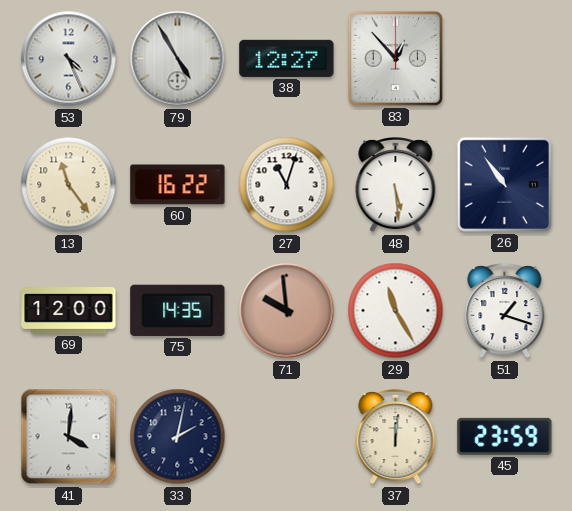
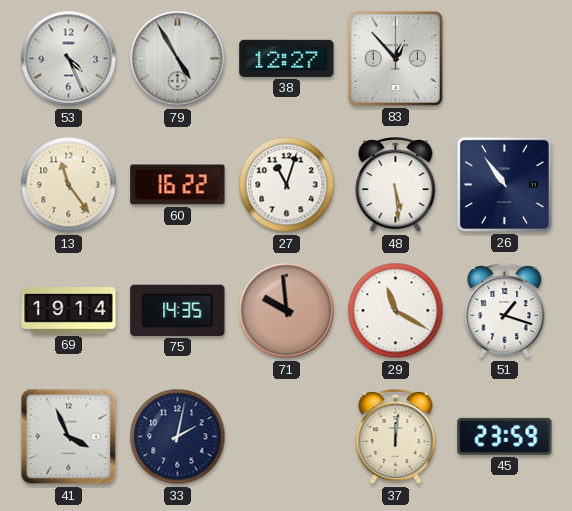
69: 12:00 -> 19:14 (69, 311)
29: 11:25 -> 11:20 (396, 311)
41: 4:01 -> 3:56 (69, 437)
